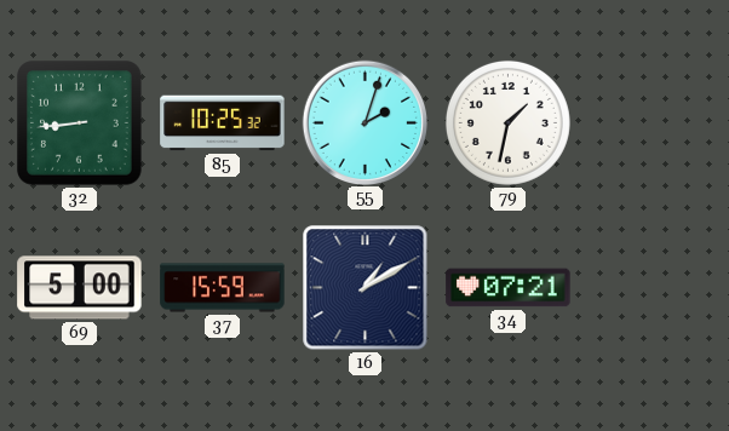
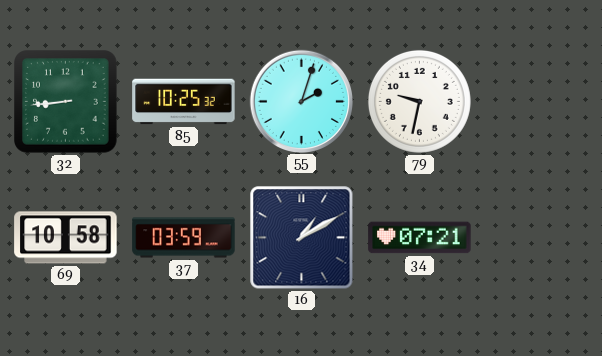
79: 1:32 -> 9:32 (419, 101)
69: 5:00 -> 10:58 (66, 238)
37: 15:59 -> 03:59 (184, 238)
